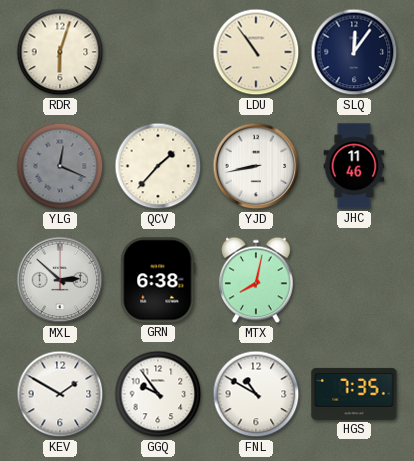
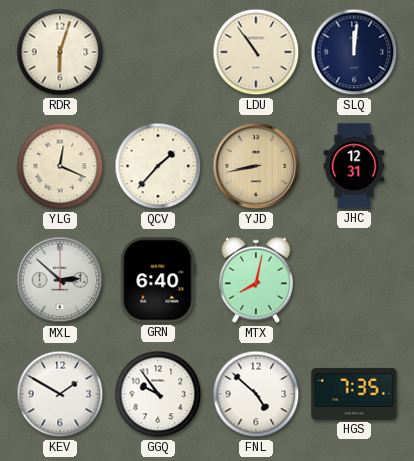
SLQ: 12:06 -> 12:01 (354, 52)
YLG dial: grey -> cream (60, 166)
YJD dial: white -> champagne (256, 166)
JHC: 11:46 -> 12:31 (354, 166)
GRN: 6:38 -> 6:40 (158, 280)
FNL: 10:50 -> 4:52 (256, 394)
